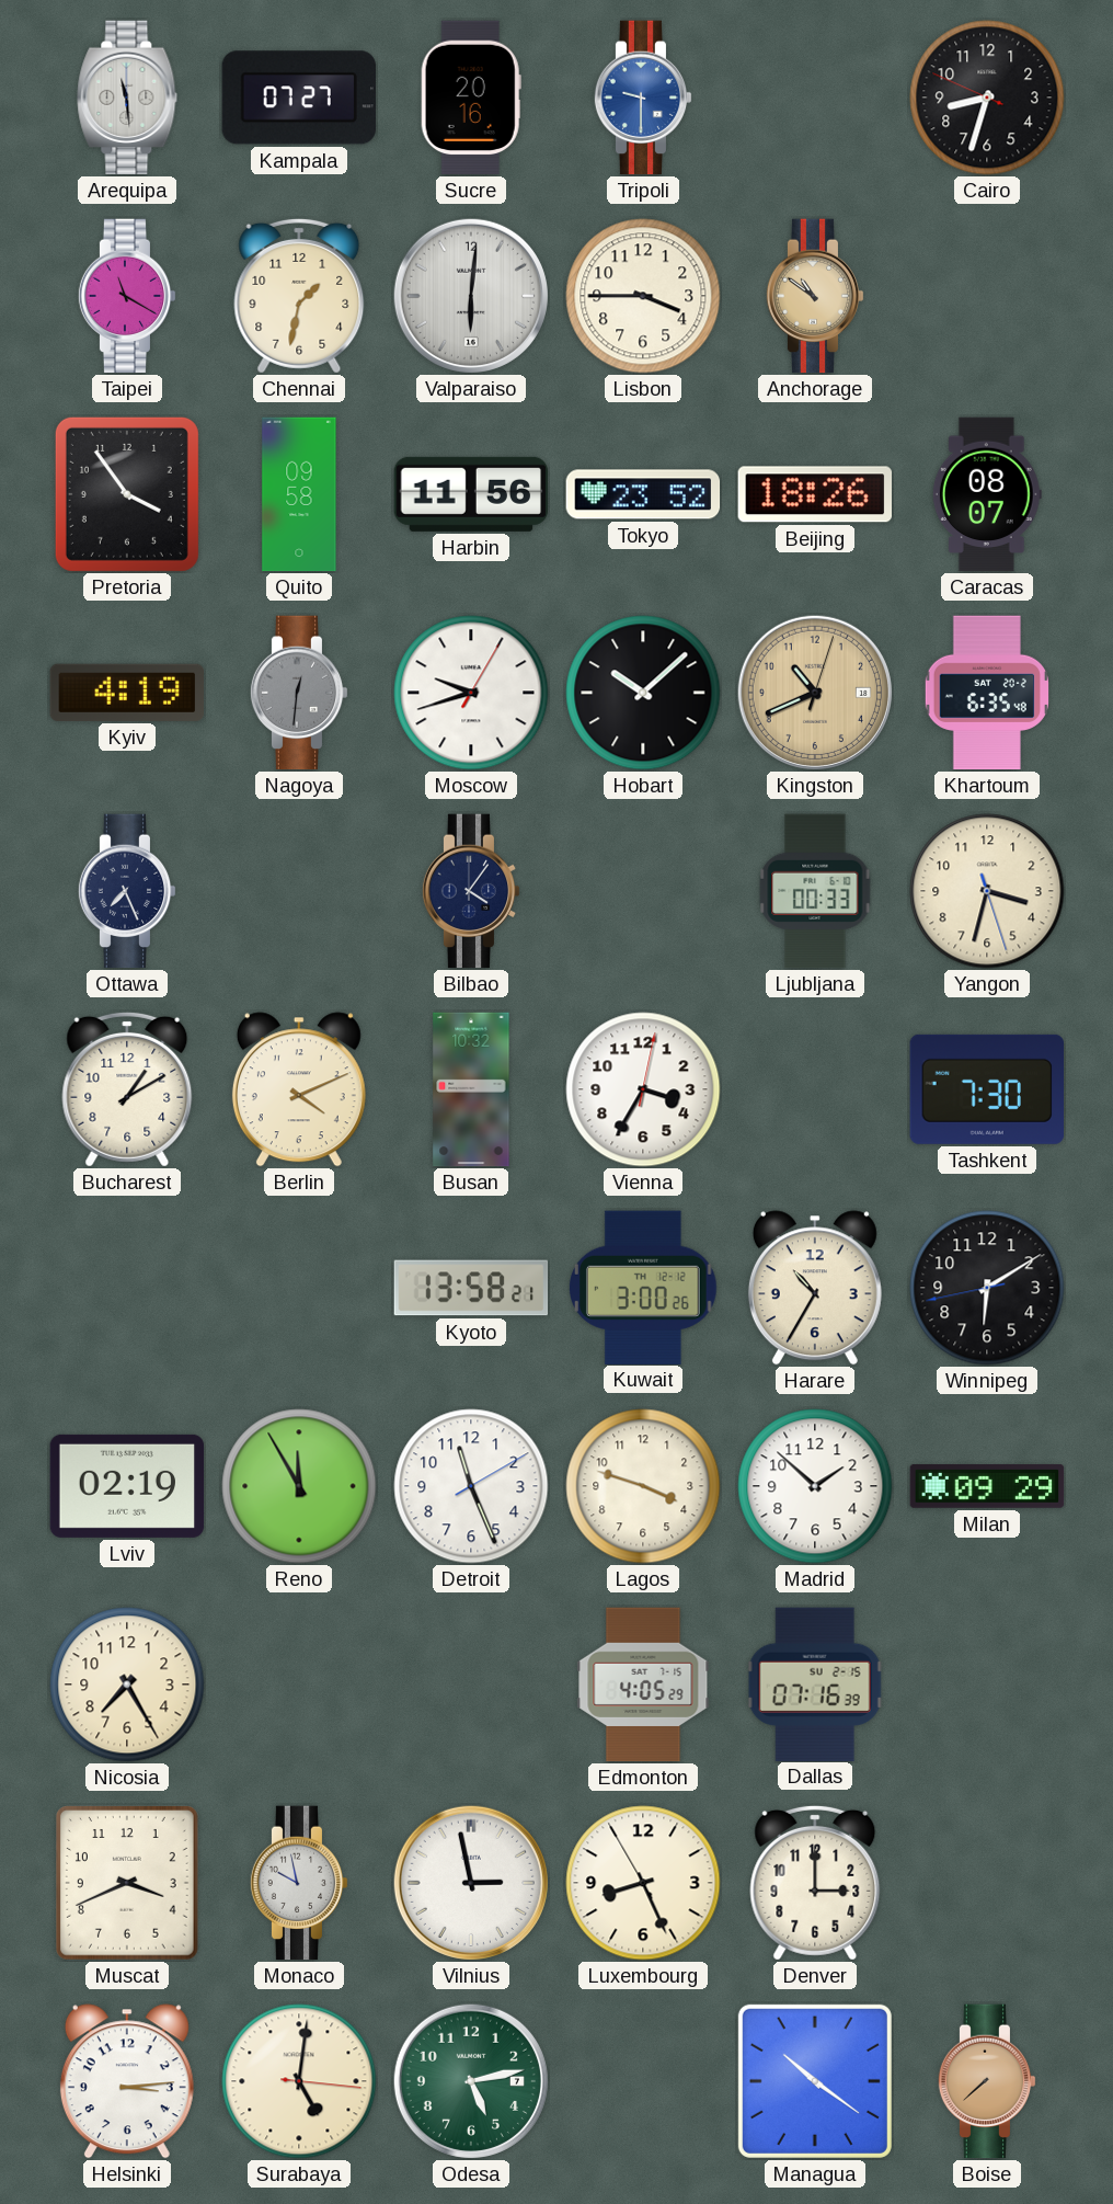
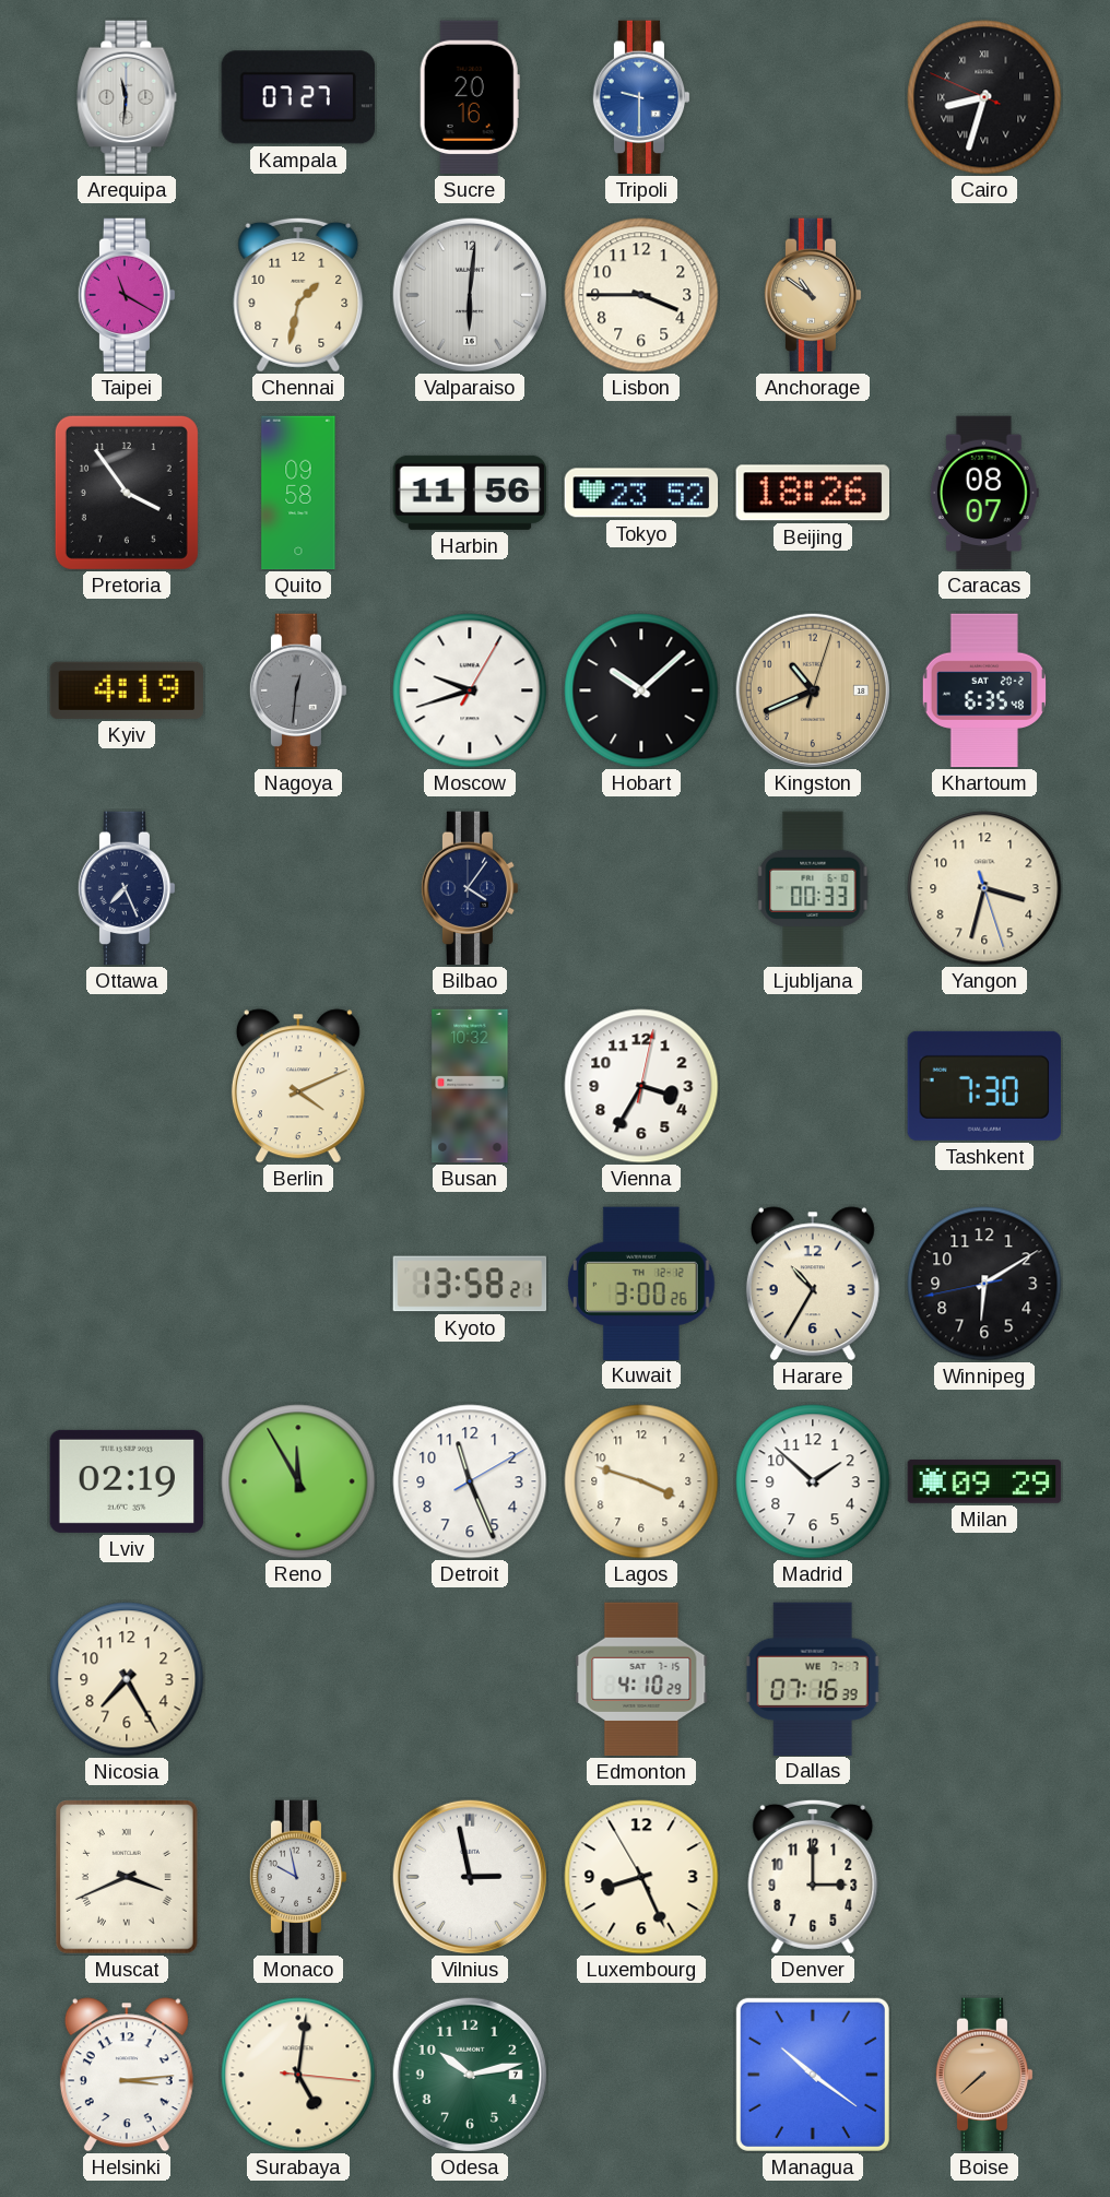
Arequipa: 11:29 -> 11:31 (127, 97)
Cairo numerals: Arabic -> Roman (984, 97)
Bucharest: 1:10 -> none (127, 1089)
Edmonton: 4:05 -> 4:10 (641, 1679)
Dallas date: SU 2-15 -> WE 7-7 (813, 1678)
Muscat numerals: Arabic -> Roman (128, 1878)
Odesa: 5:13 -> 10:13 (470, 2075)
